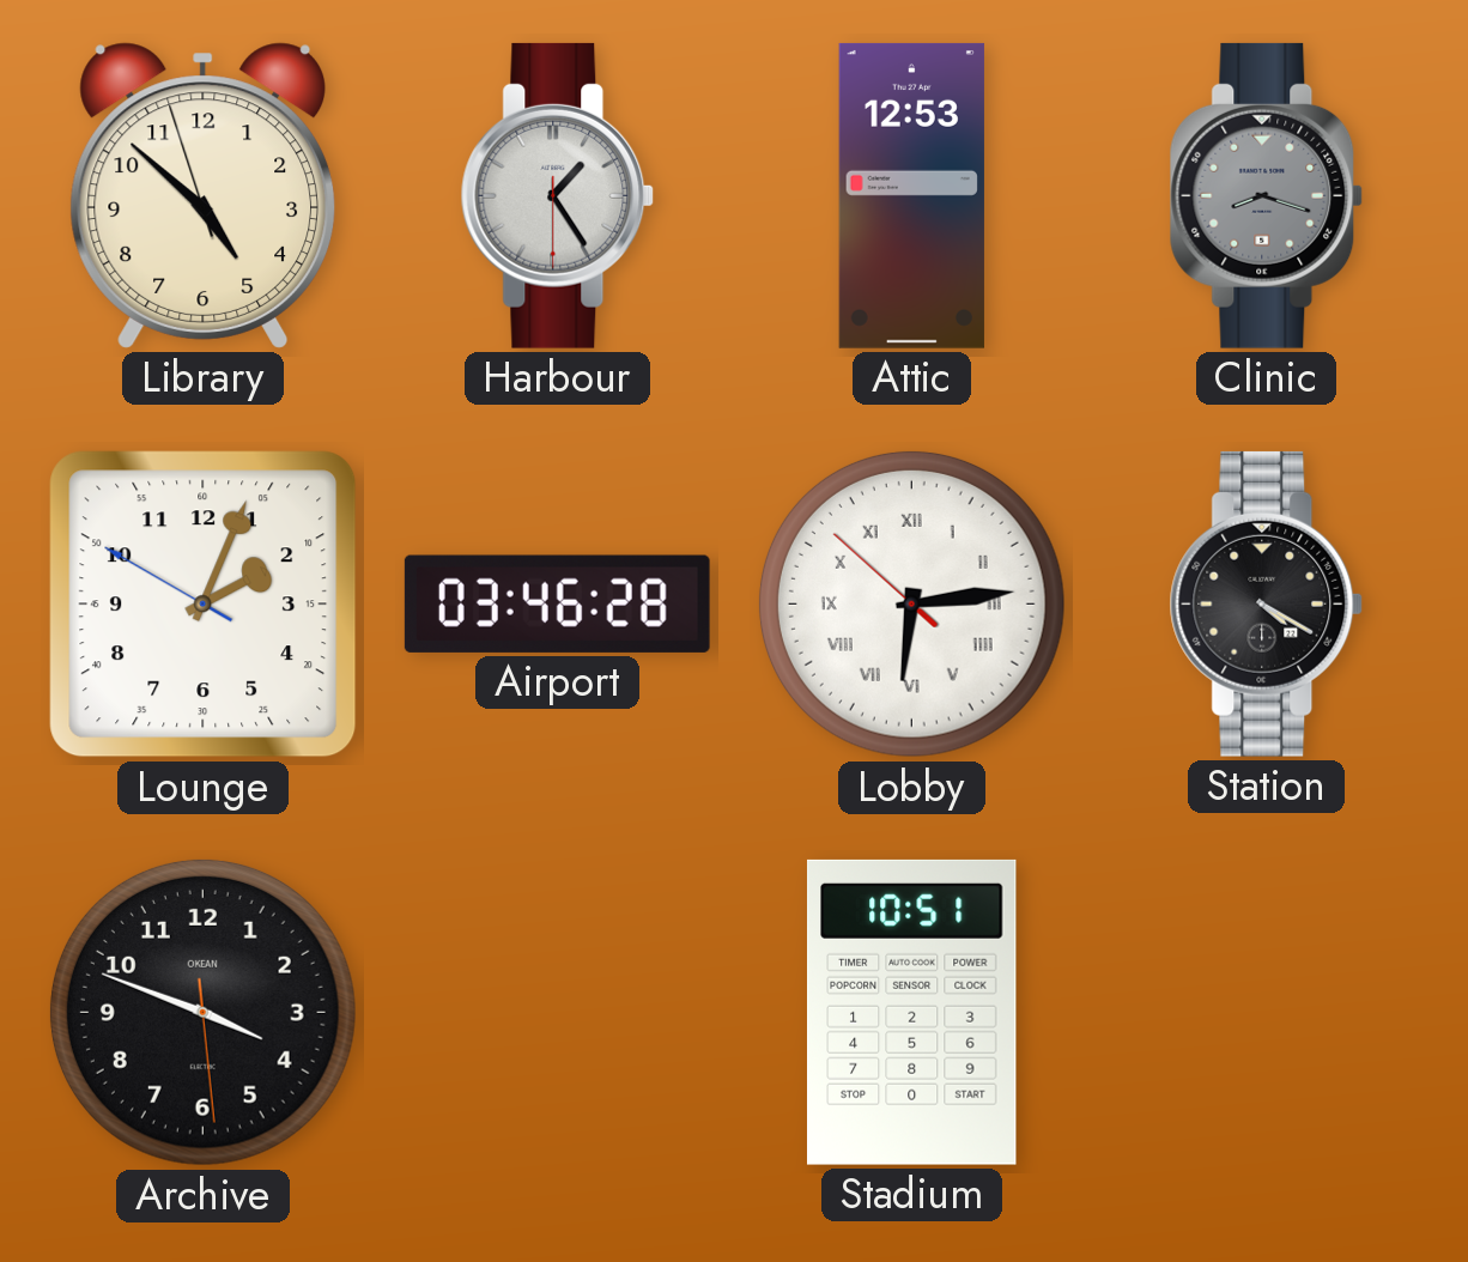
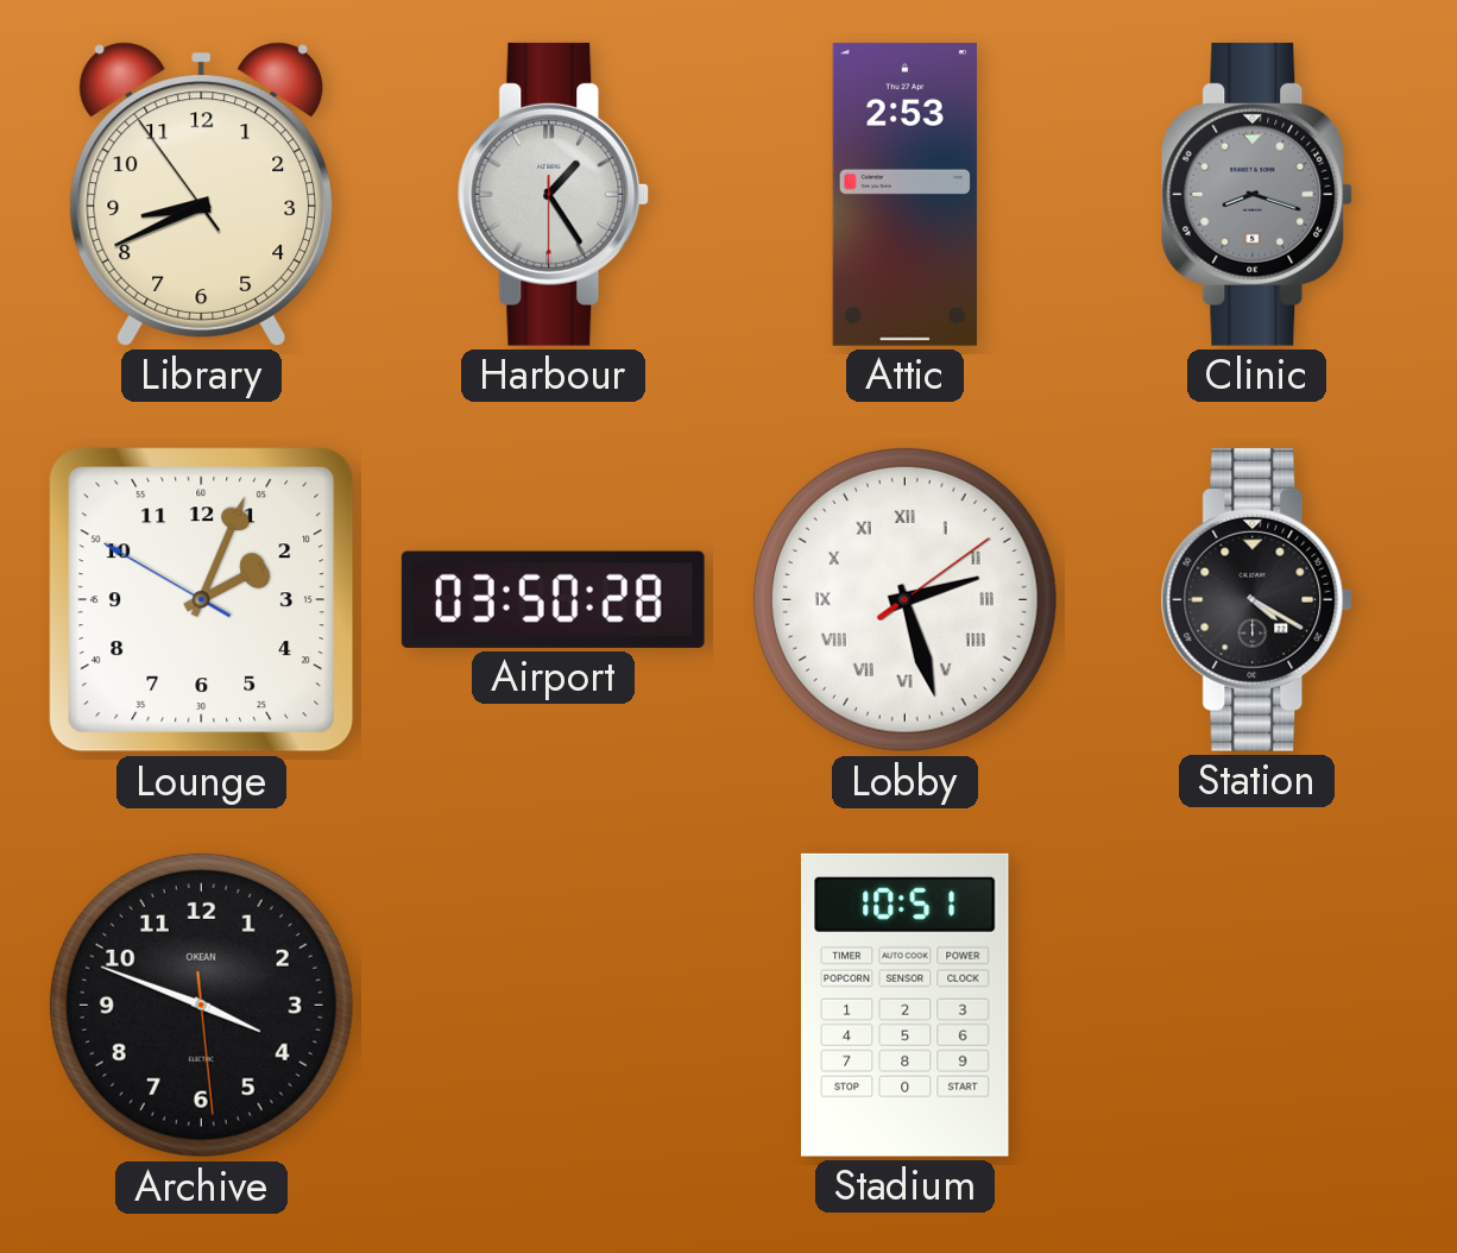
Library: 4:51 -> 8:40 (201, 194)
Attic: 12:53 -> 2:53 (904, 194)
Airport: 03:46 -> 03:50 (553, 599)
Lobby: 6:13 -> 2:27 (904, 599)
